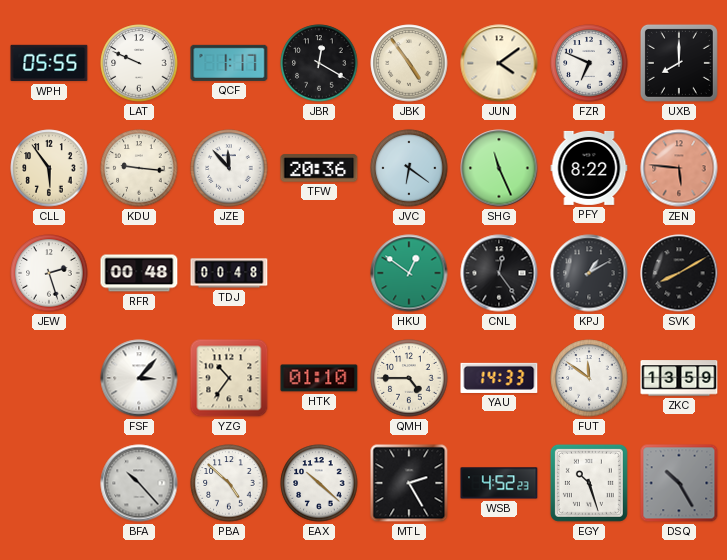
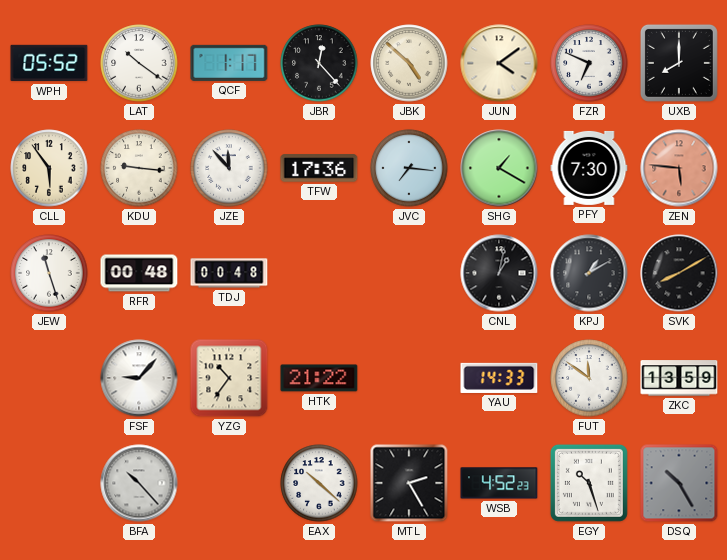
WPH: 05:55 -> 05:52 (49, 63)
LAT: 9:49 -> 10:21 (139, 63)
JBR: 12:20 -> 12:23 (319, 63)
JBK: 4:54 -> 4:52 (409, 63)
TFW: 20:36 -> 17:36 (319, 168)
JVC: 6:21 -> 7:16 (409, 168)
SHG: 11:26 -> 1:20 (499, 168)
PFY: 8:22 -> 7:30 (589, 168)
JEW: 2:27 -> 11:27 (49, 273)
HKU: 12:51 -> none (409, 273)
CNL: 12:24 -> 1:02 (499, 273)
FSF: 3:07 -> 9:07 (139, 378)
HTK: 01:10 -> 21:22 (319, 378)
QMH: 4:45 -> none (409, 378)
PBA: 4:52 -> none (229, 483)
